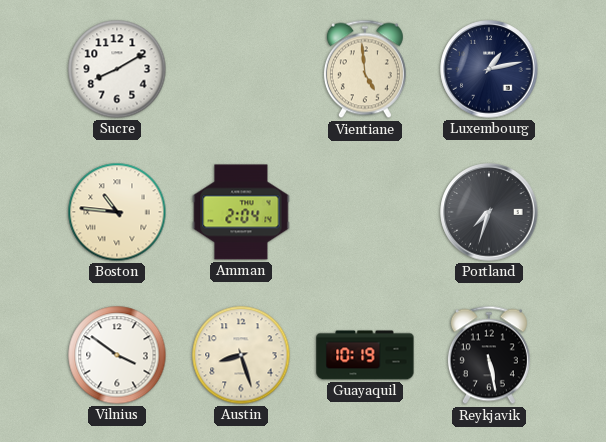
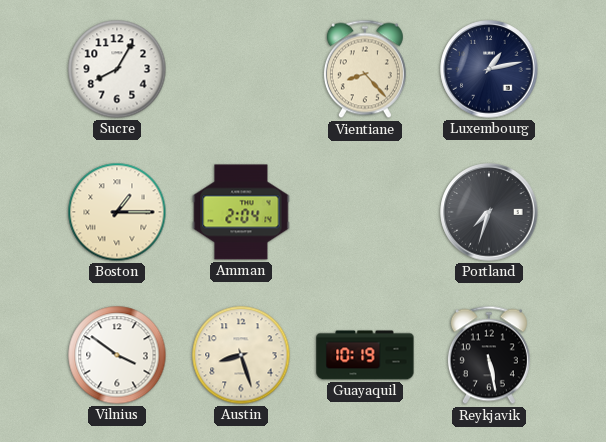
Sucre: 8:10 -> 8:05 (117, 69)
Vientiane: 4:59 -> 8:23 (365, 69)
Boston: 10:46 -> 1:15 (117, 212)
